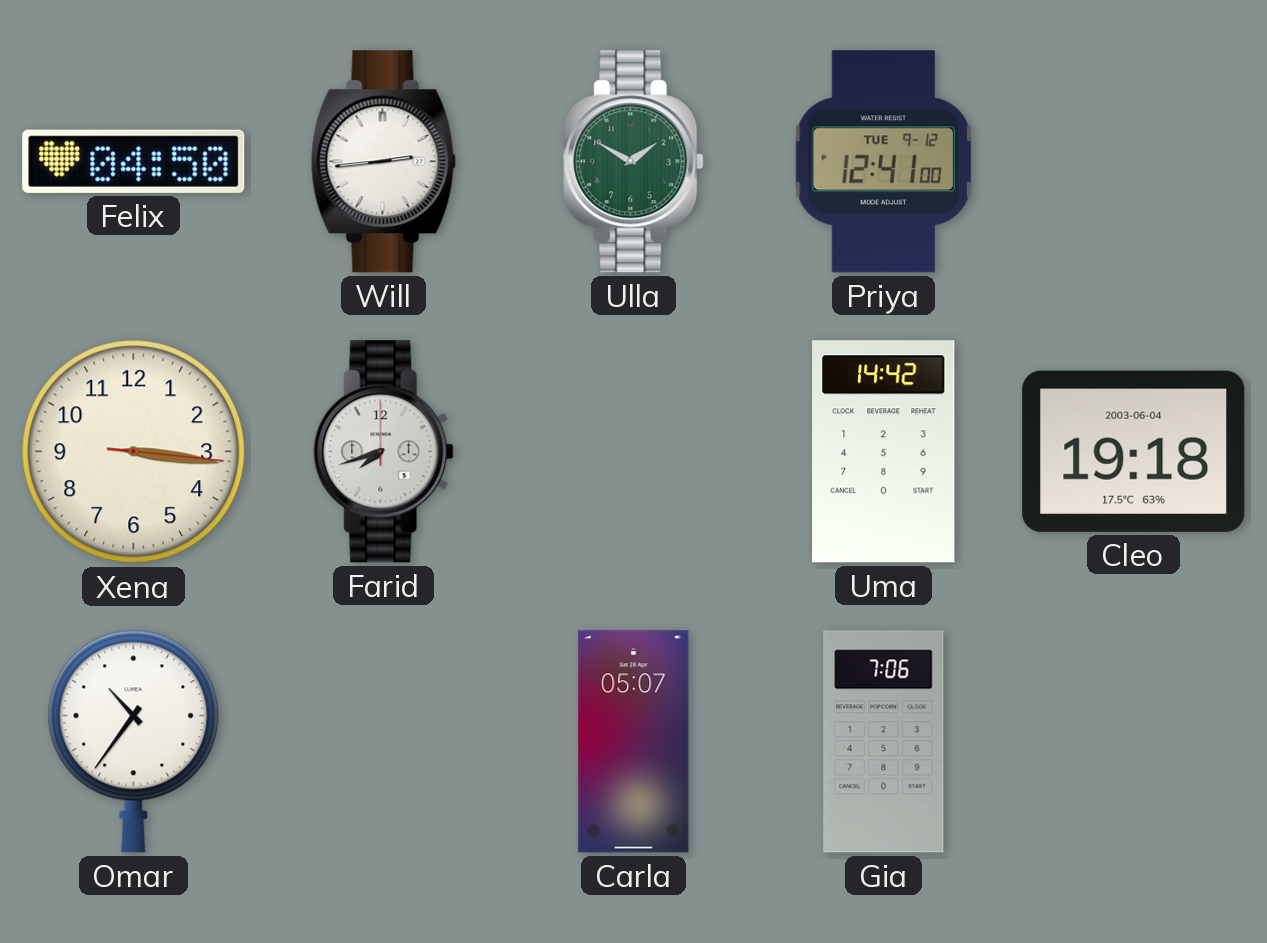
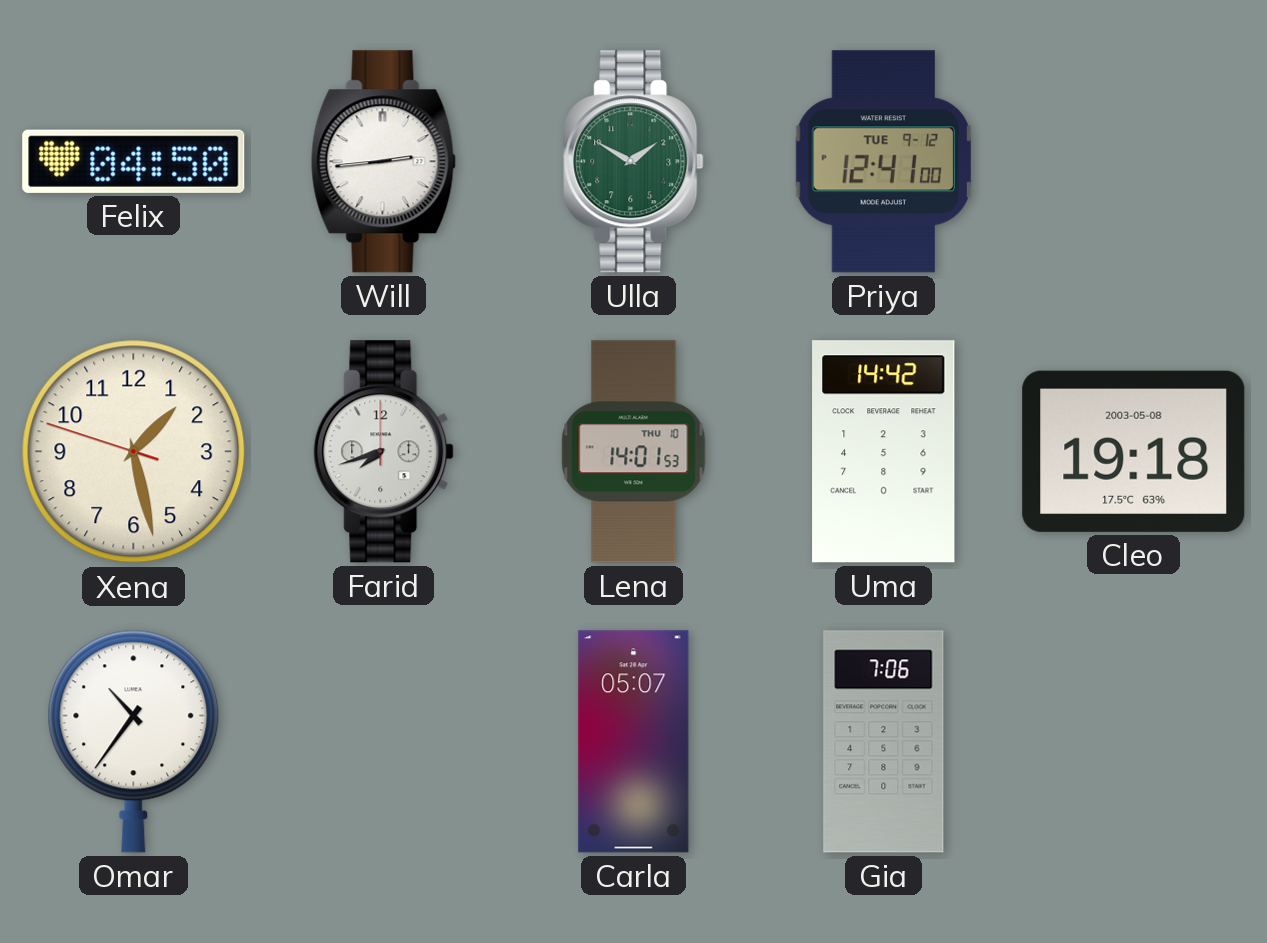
Xena: 3:16 -> 1:27 (134, 452)
Lena: none -> 14:01 (634, 452)
Cleo date: 2003-06-04 -> 2003-05-08 (1134, 451)
